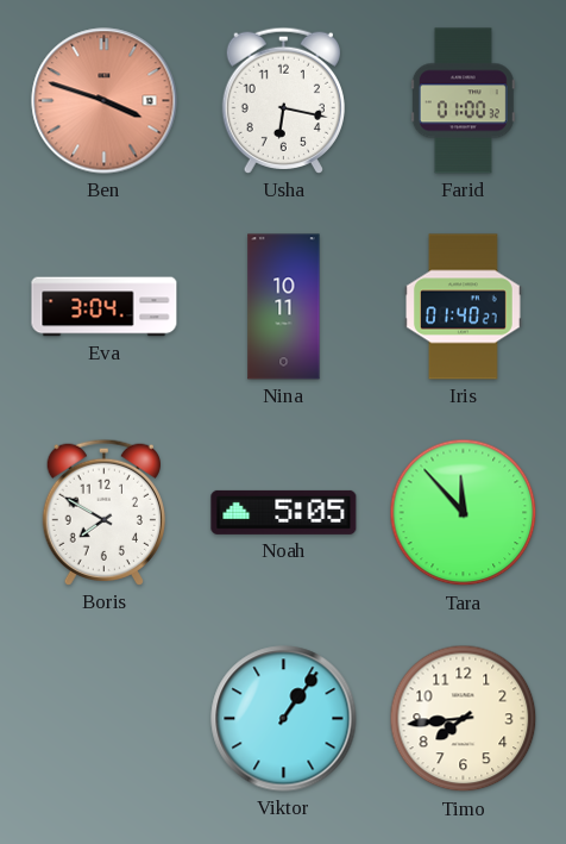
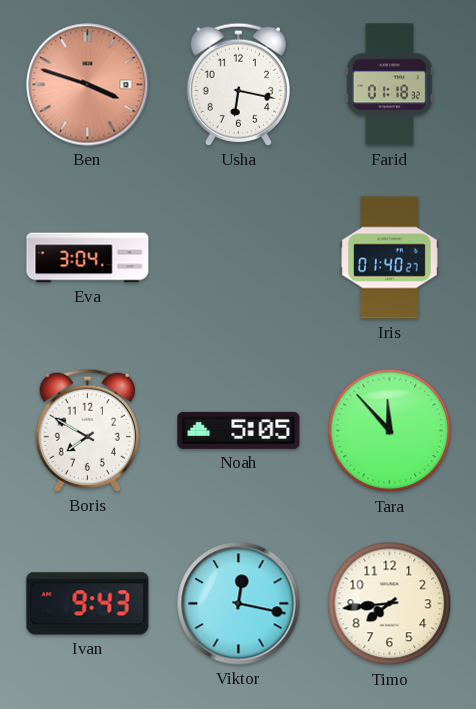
Farid: 01:00 -> 01:18 (389, 85)
Nina: 10:11 -> none (284, 307)
Ivan: none -> 9:43 (88, 604)
Viktor: 1:06 -> 12:17 (239, 604)
